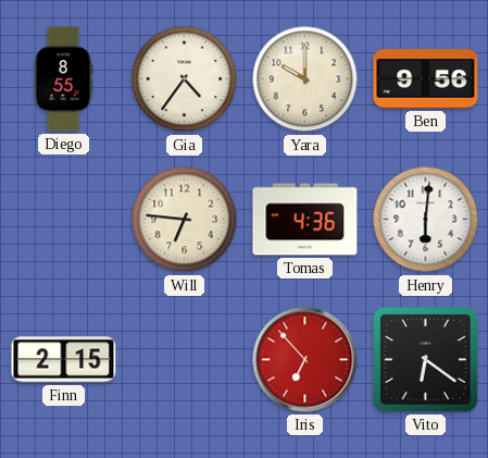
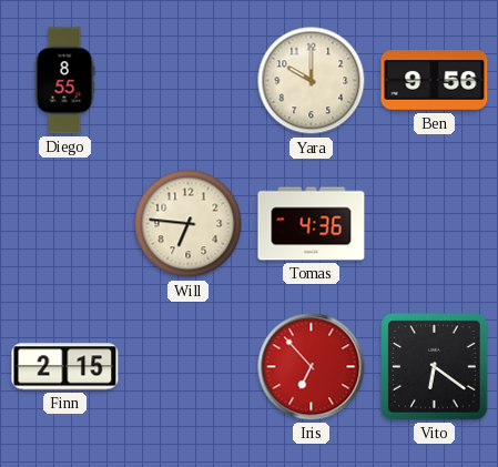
Gia: 4:36 -> none (185, 79)
Henry: 6:01 -> none (426, 220)
